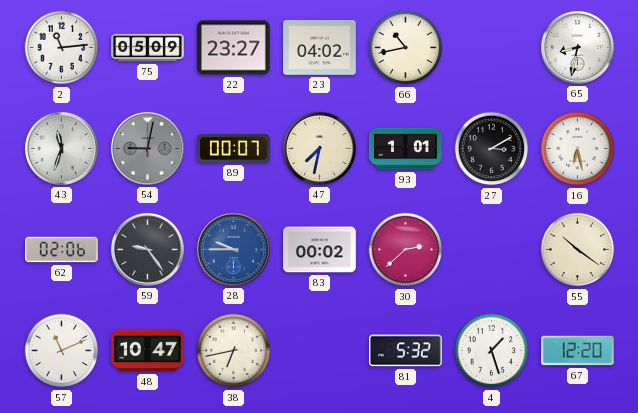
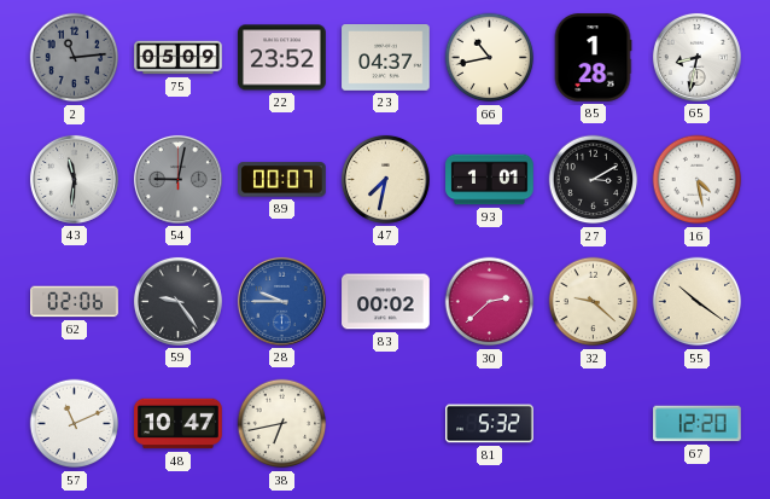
2 dial: white -> grey (75, 58)
22: 23:27 -> 23:52 (282, 58)
23: 04:02 -> 04:37 (386, 58)
85: none -> 1:28 (593, 58)
43: 11:33 -> 11:31 (74, 179)
16: 6:28 -> 4:28 (698, 180)
32: none -> 9:22 (594, 302)
4: 1:27 -> none (492, 351)
